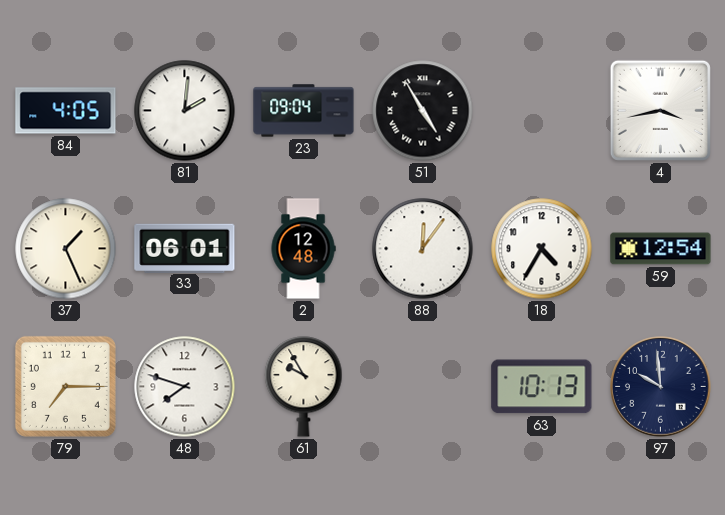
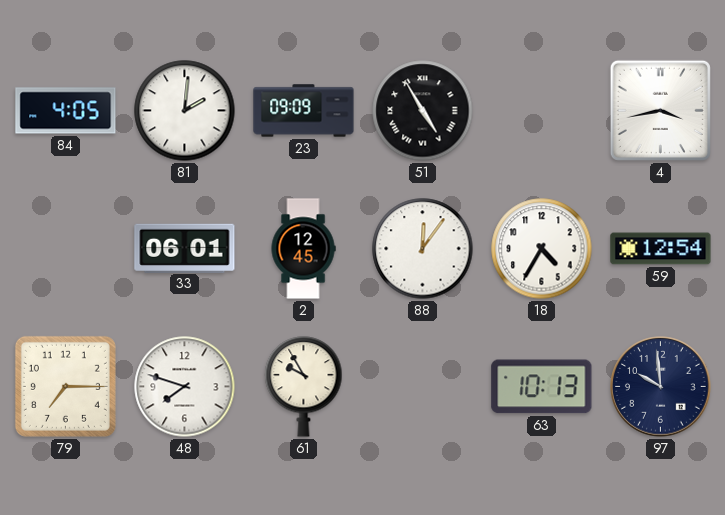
23: 09:04 -> 09:09 (304, 111)
37: 1:26 -> none (66, 249)
2: 12:48 -> 12:45 (303, 249)
